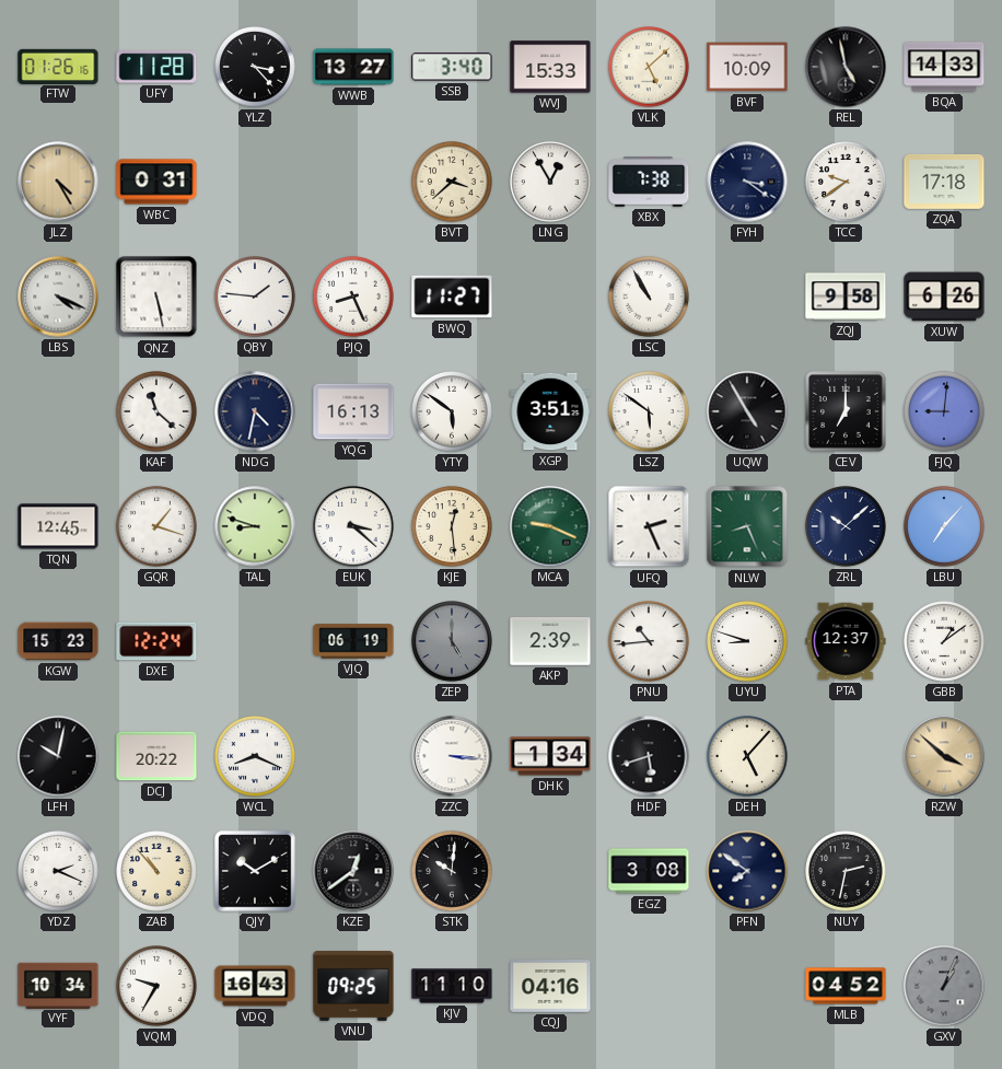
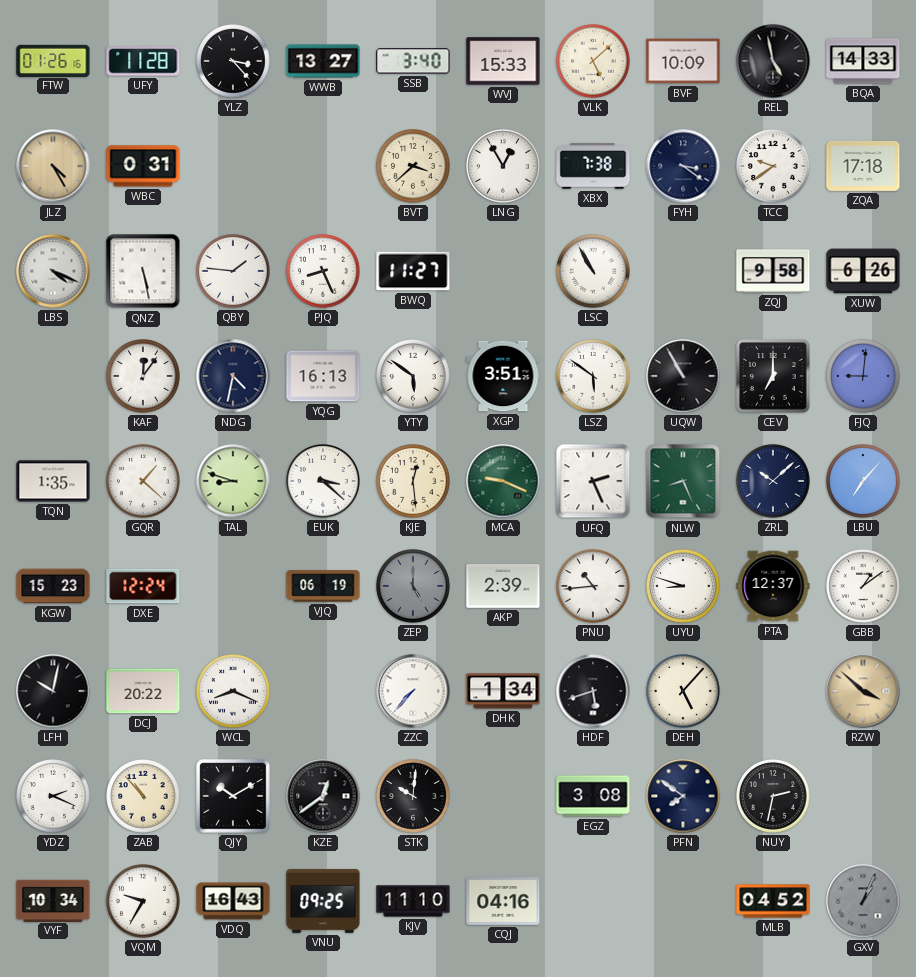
KAF: 11:22 -> 12:06 (143, 376)
UQW: 4:55 -> 10:55 (683, 376)
TQN: 12:45 -> 1:35 (53, 481)
GQR: 1:18 -> 1:22 (143, 481)
ZZC: 3:16 -> 7:37 (413, 691)
